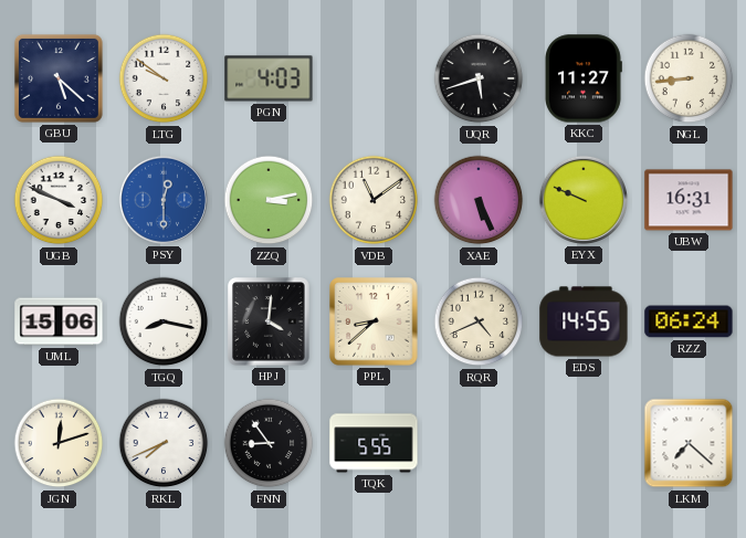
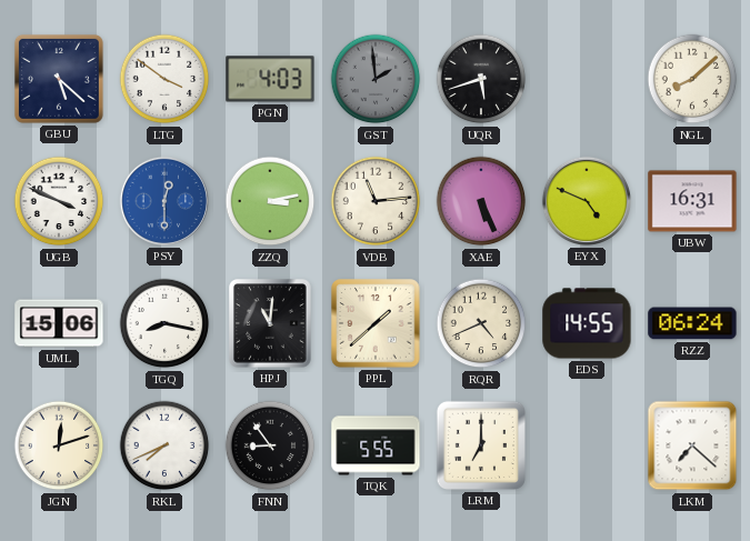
LTG: 9:51 -> 3:51 (164, 79)
GST: none -> 1:59 (376, 79)
KKC: 11:27 -> none (584, 78)
NGL: 8:44 -> 8:08 (692, 79)
VDB: 11:09 -> 11:14 (376, 201)
EYX: 9:49 -> 4:49 (587, 201)
HPJ: 4:01 -> 11:01 (270, 323)
PPL: 8:38 -> 1:38 (376, 323)
LRM: none -> 7:00 (481, 445)
